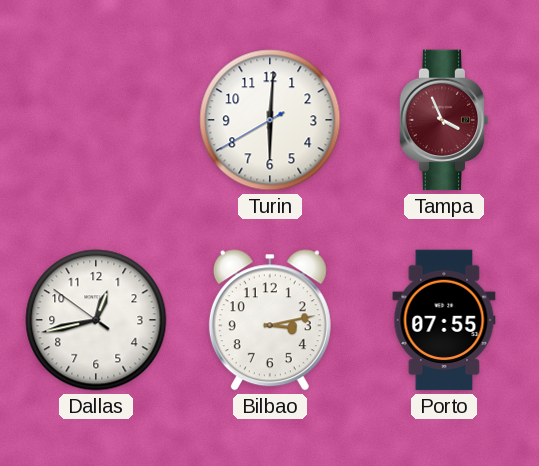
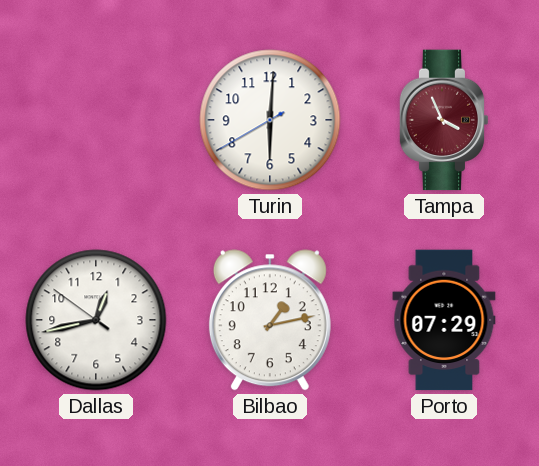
Bilbao: 3:13 -> 1:13 (270, 320)
Porto: 07:55 -> 07:29 (444, 320)
